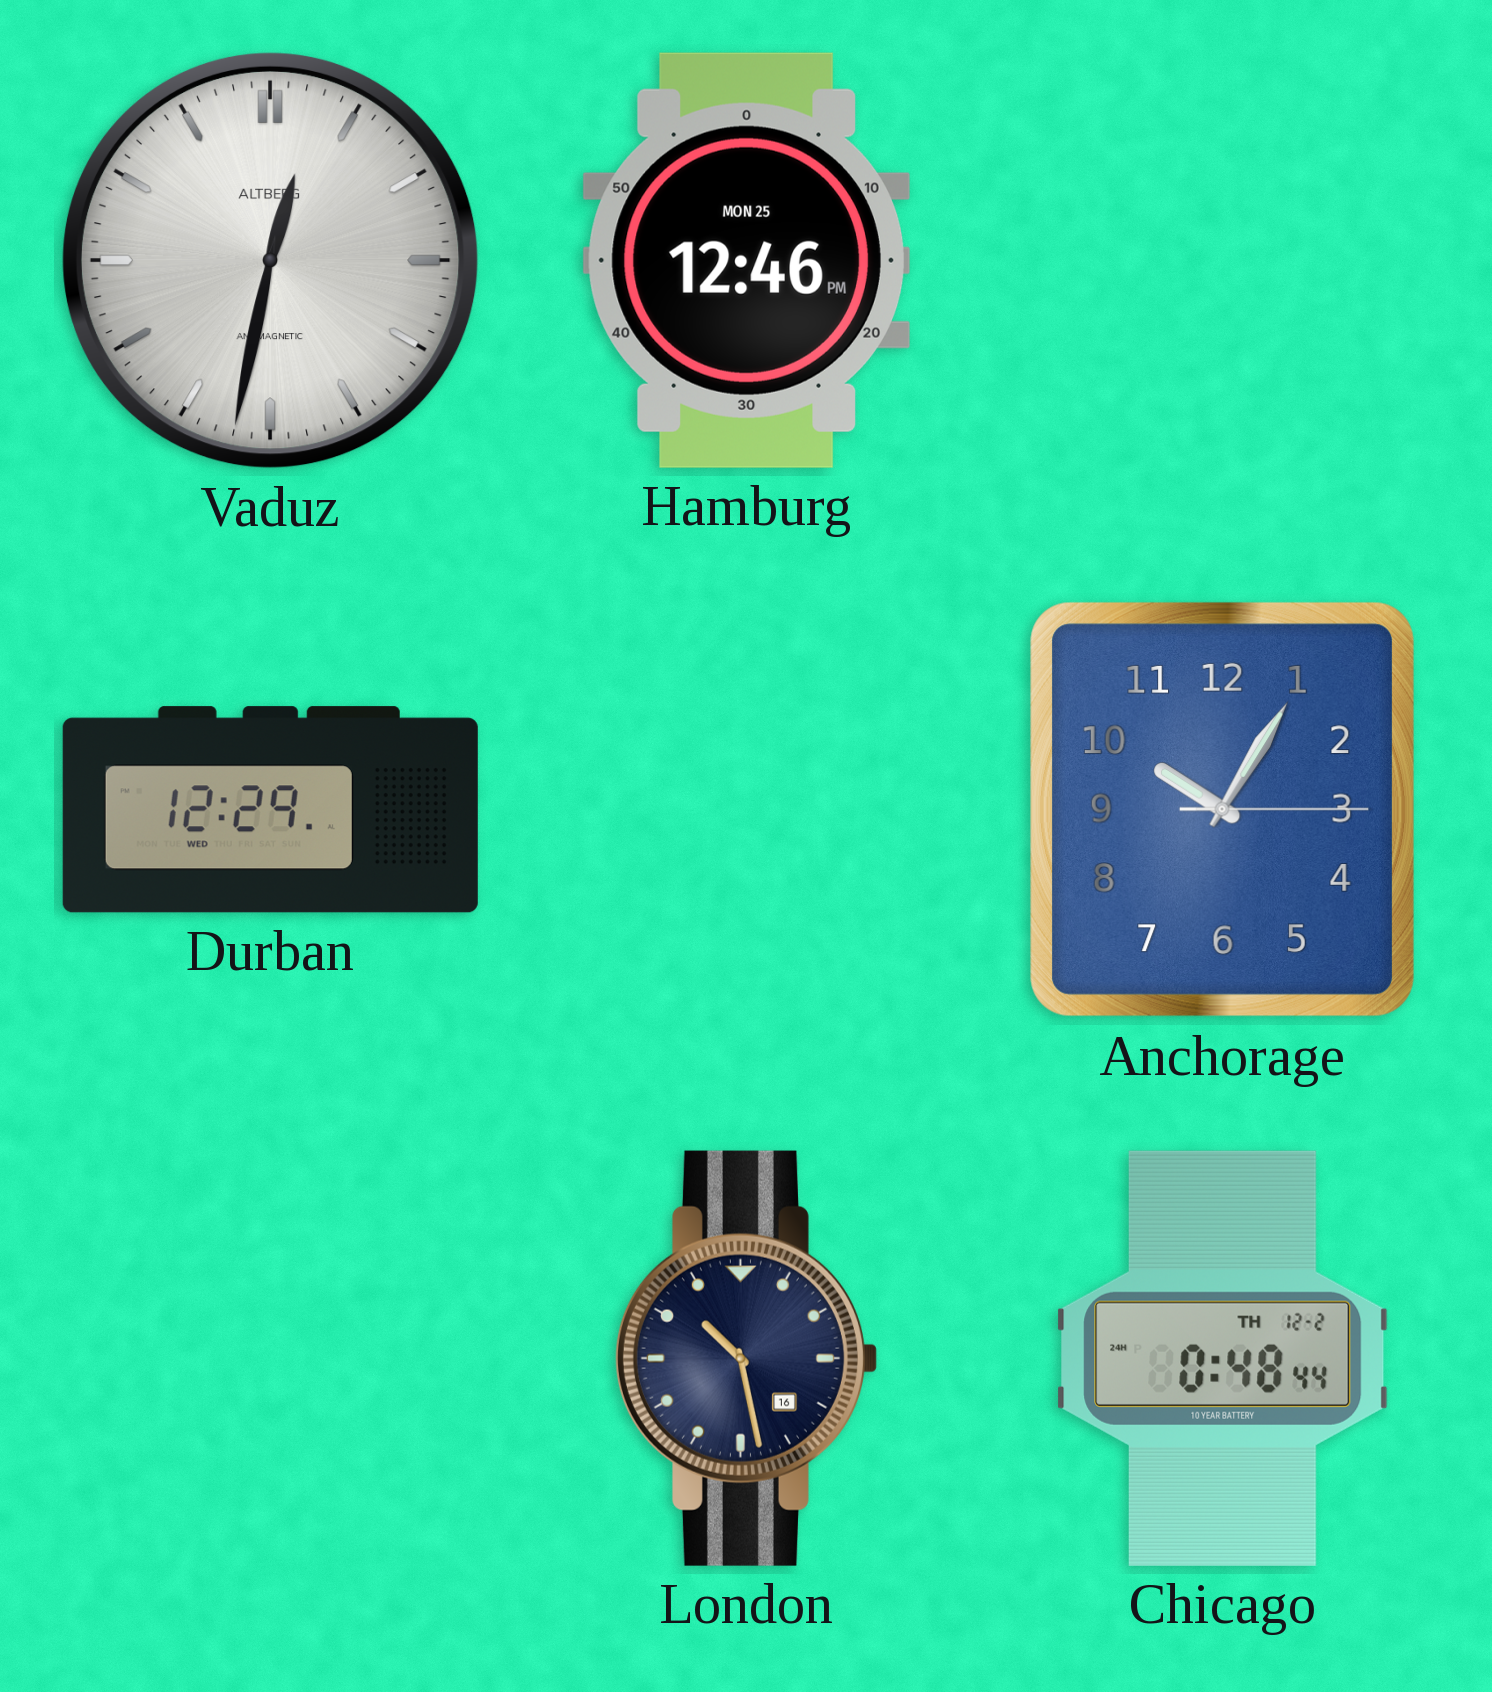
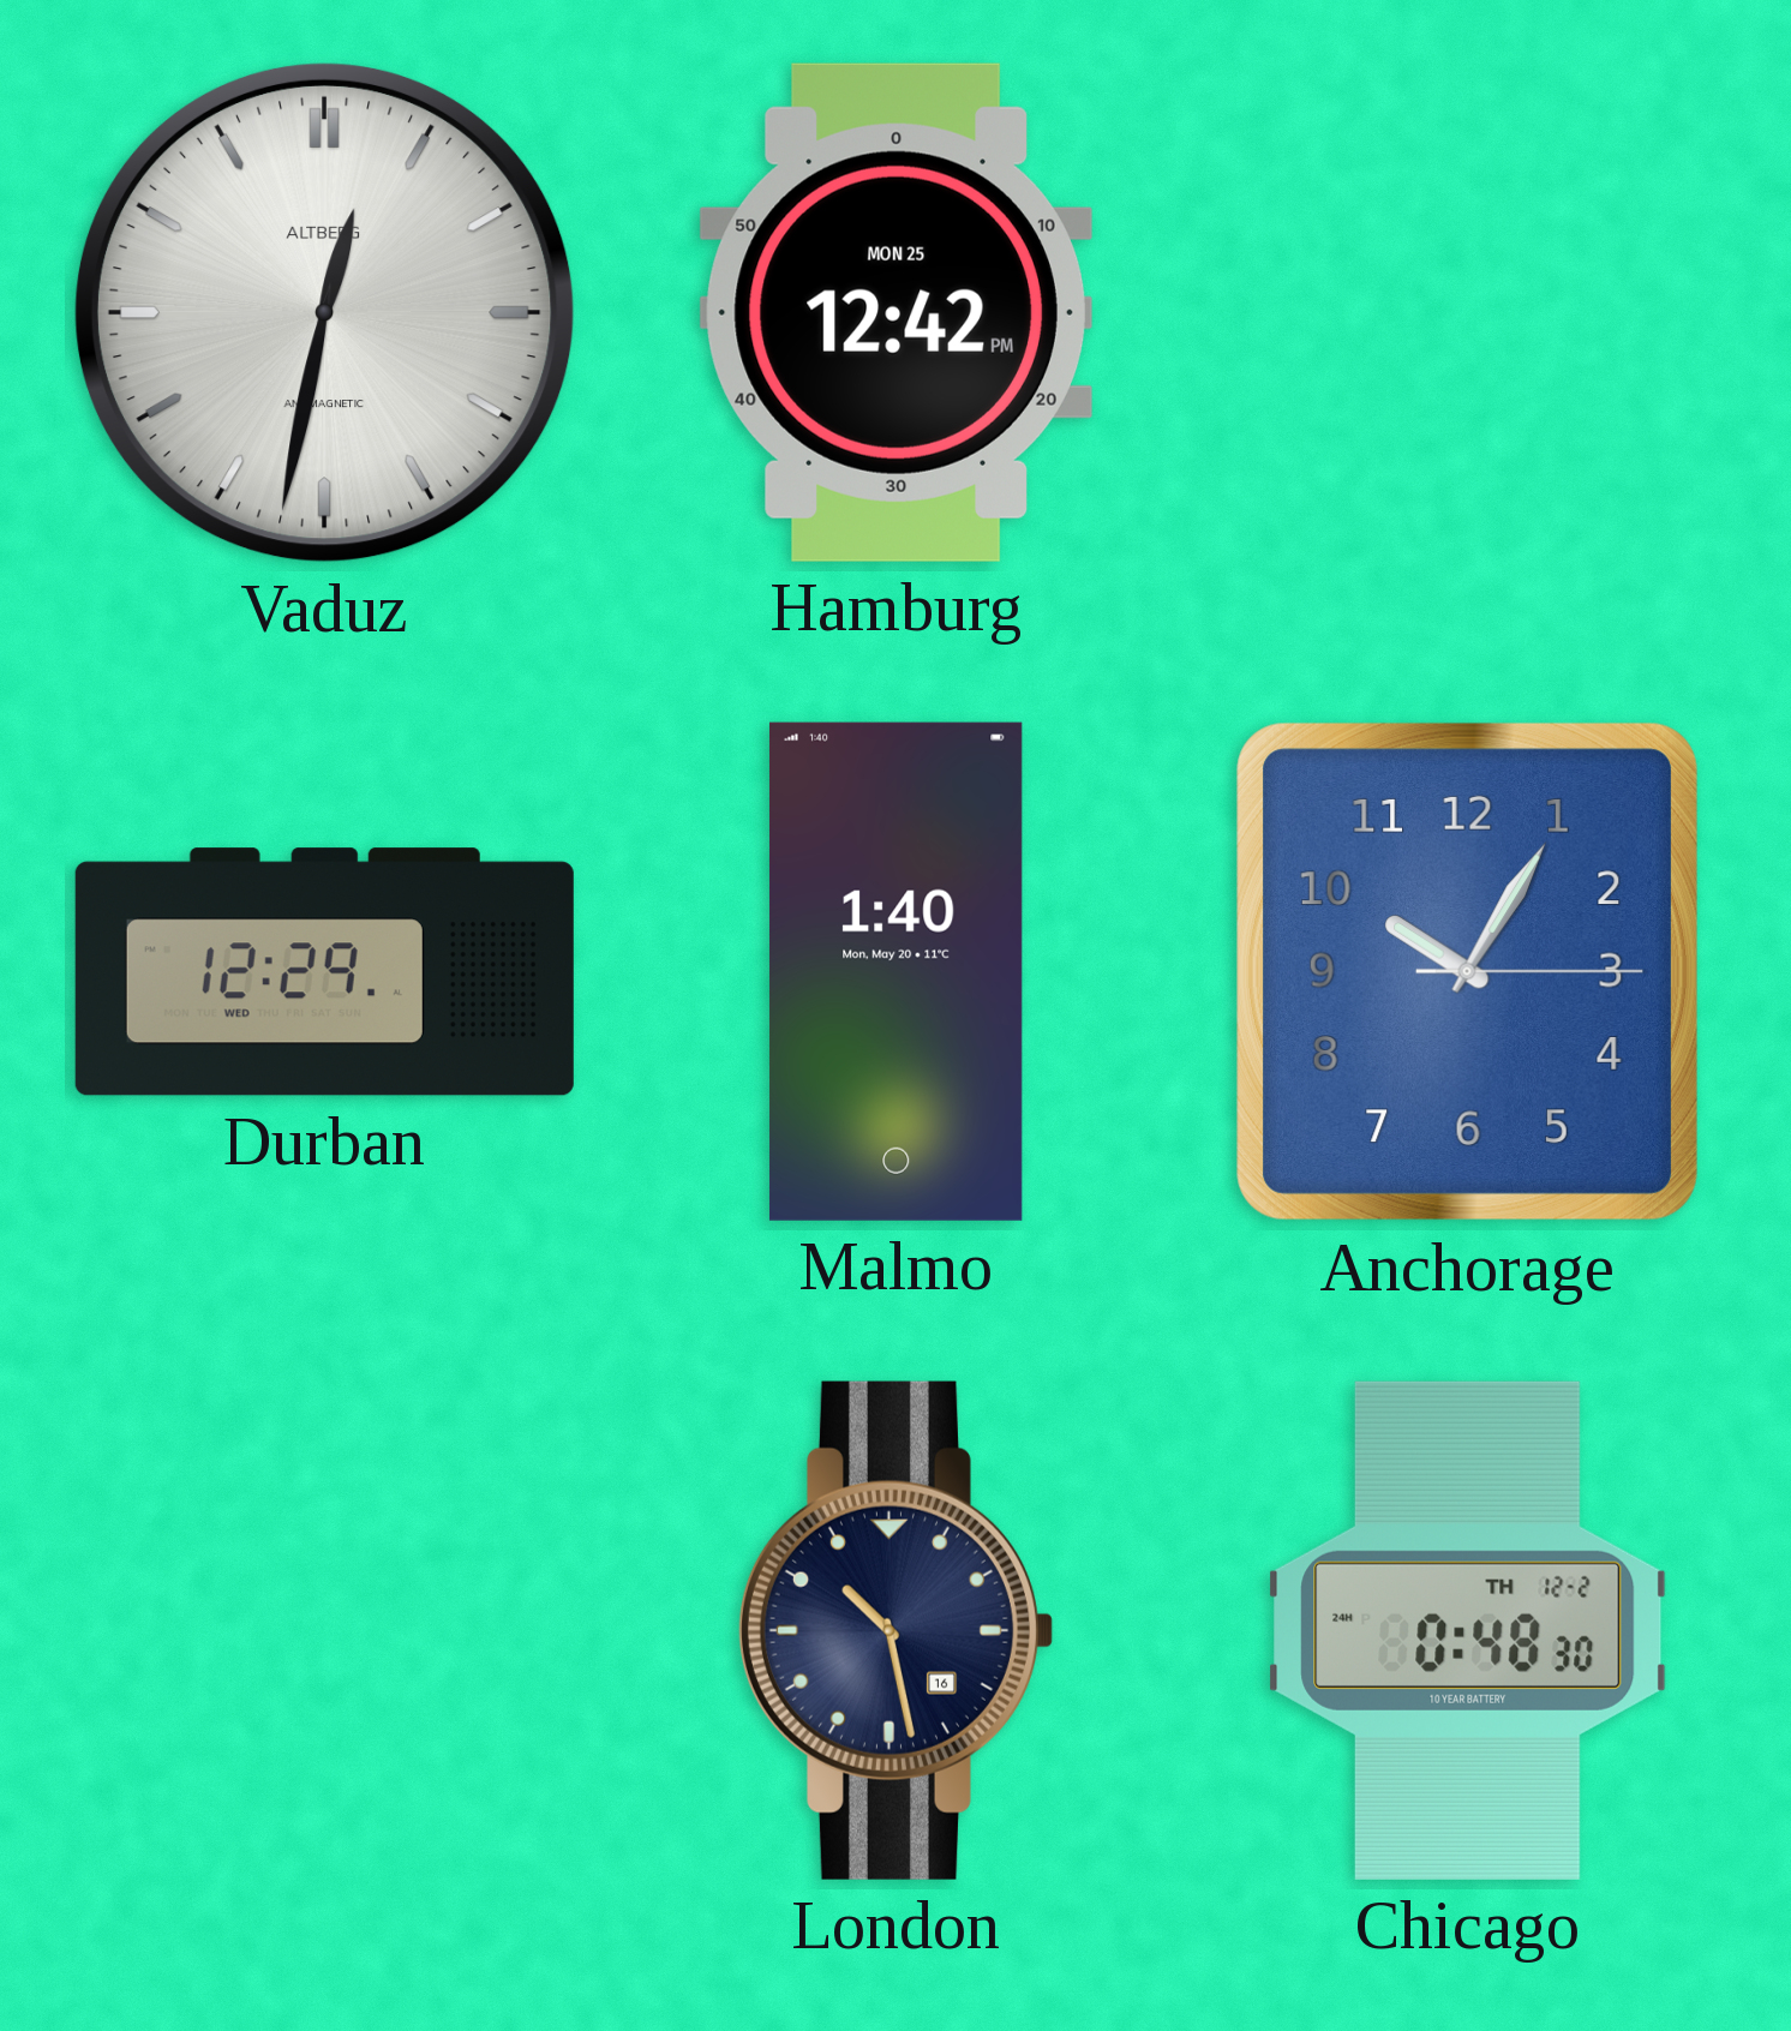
Hamburg: 12:46 -> 12:42 (896, 312)
Malmo: none -> 1:40 (896, 971)
Chicago: 0:48:44 -> 0:48:30 (1468, 1630)
